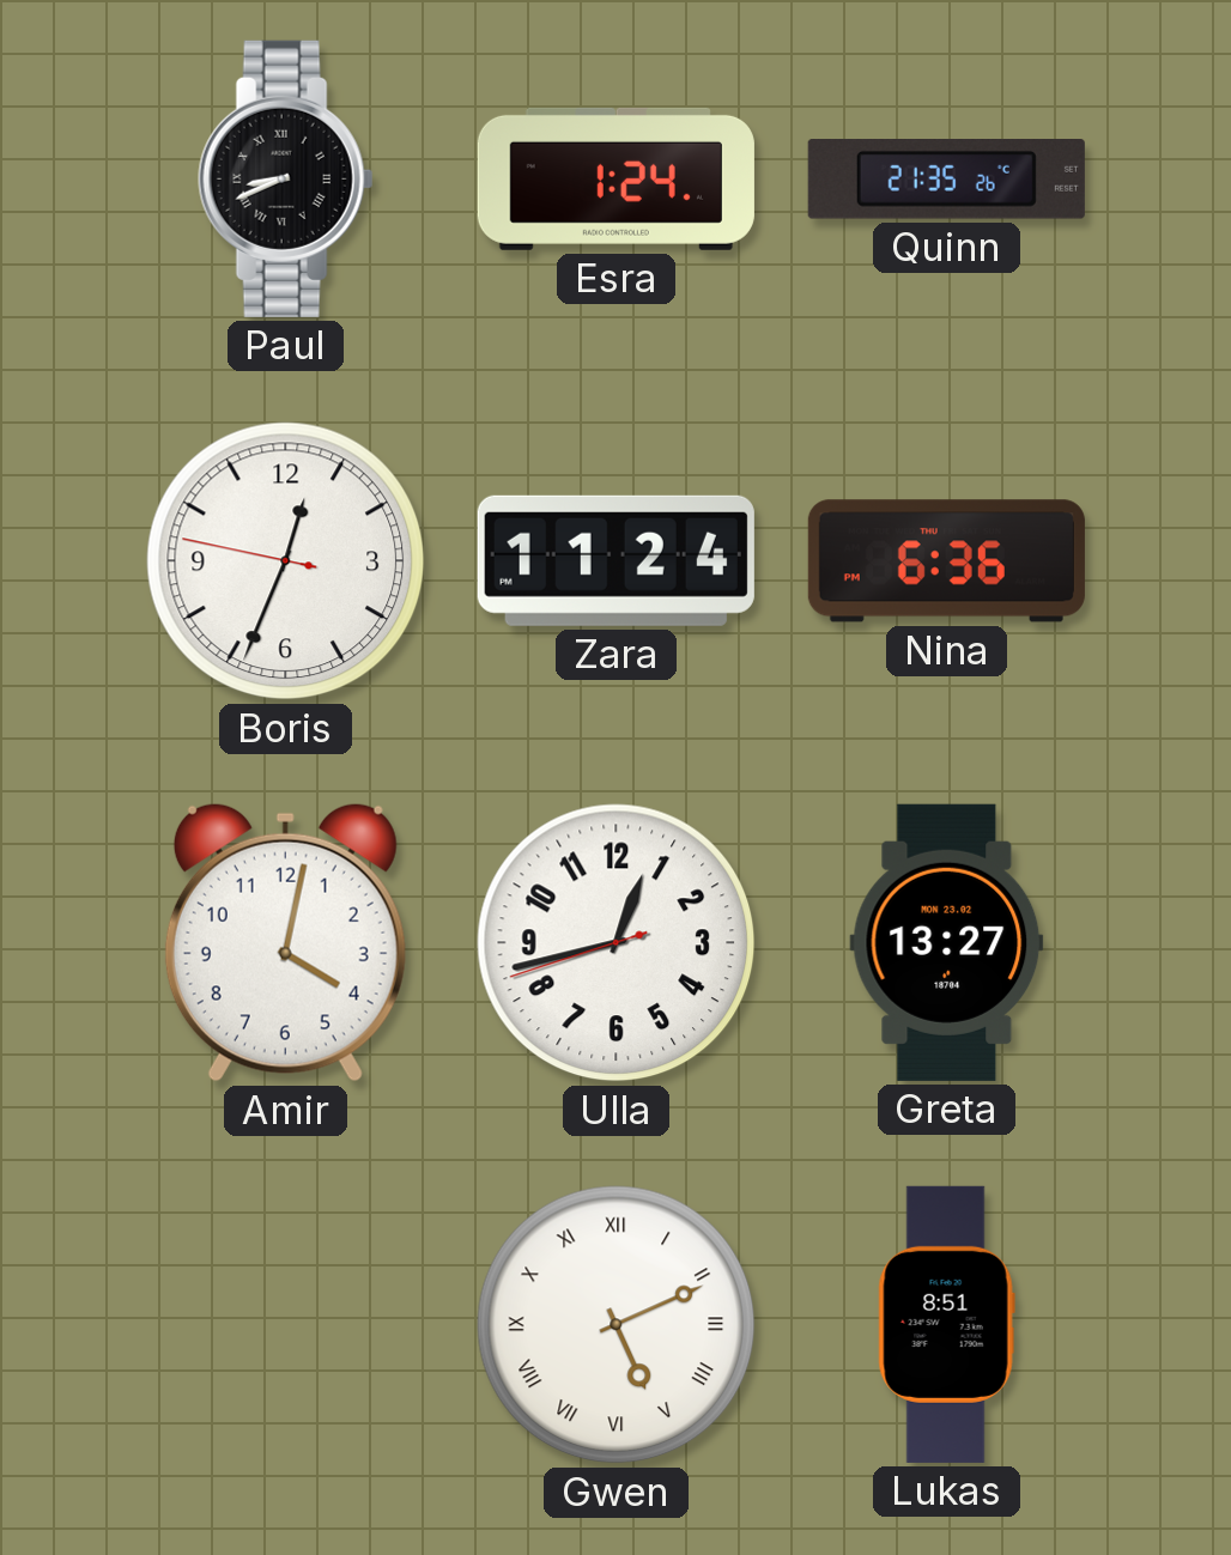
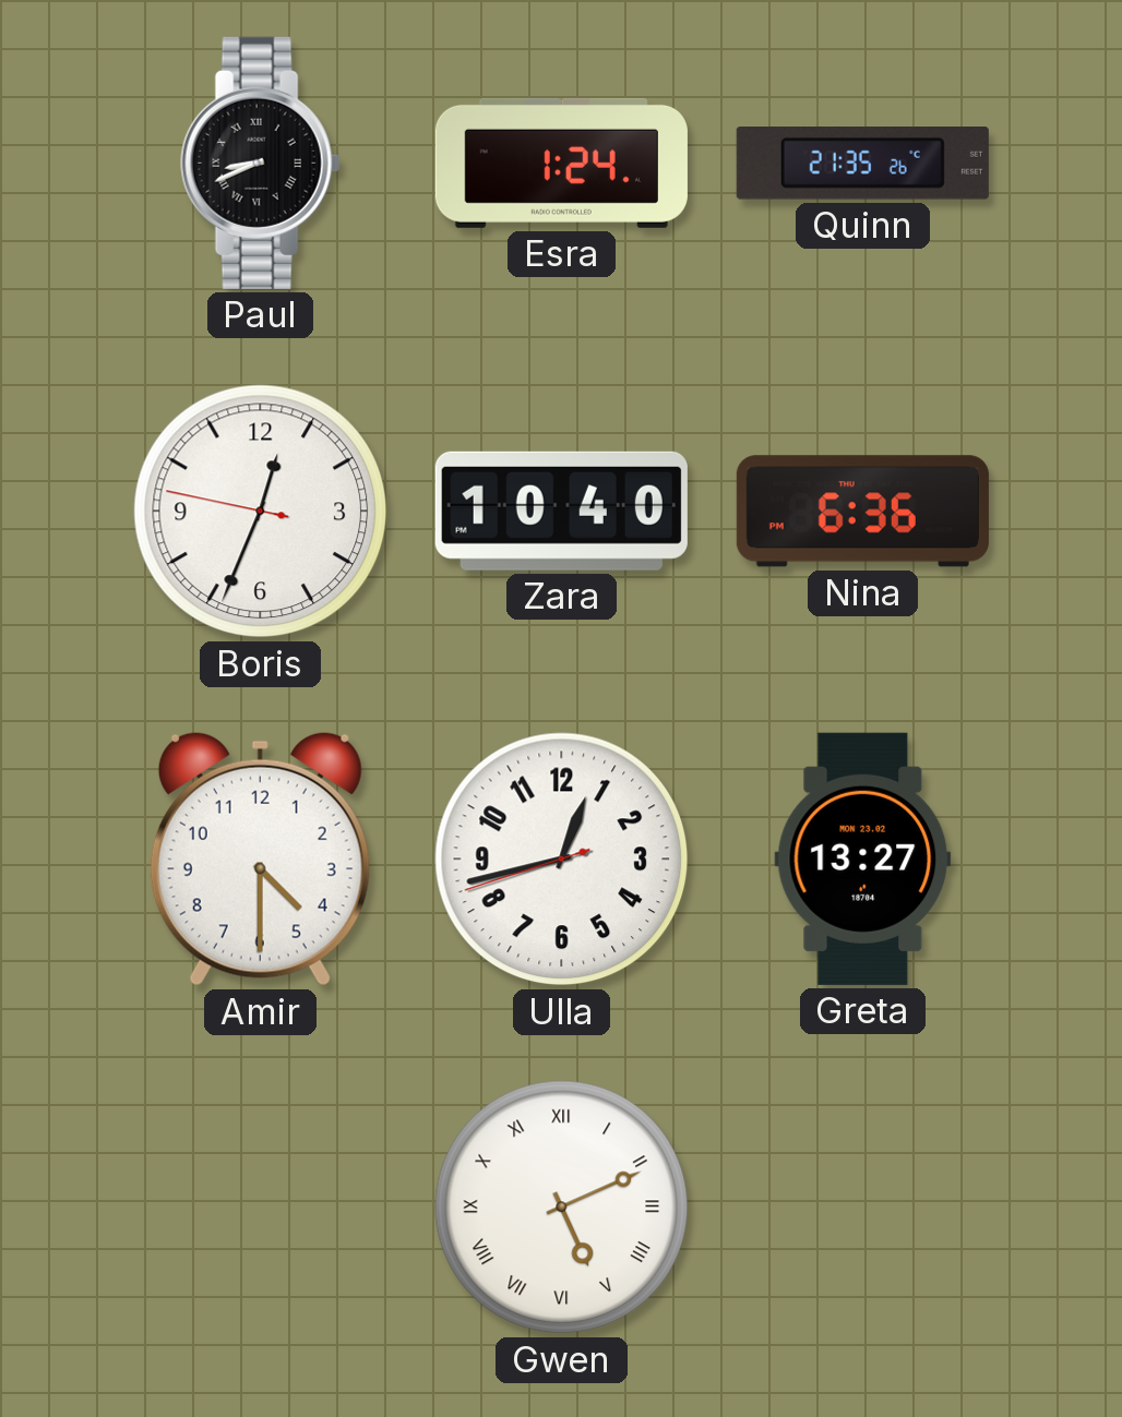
Zara: 11:24 -> 10:40 (561, 511)
Amir: 4:02 -> 4:30 (260, 858)
Lukas: 8:51 -> none (946, 1324)
